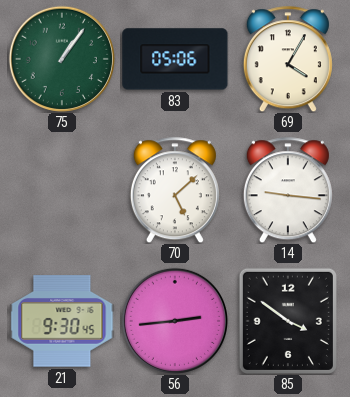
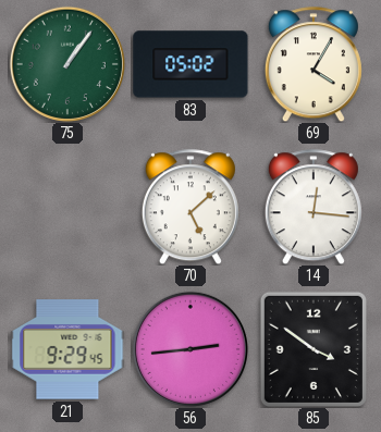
83: 05:06 -> 05:02 (190, 64)
14: 9:16 -> 12:16 (314, 207)
21: 9:30 -> 9:29 (67, 349)
